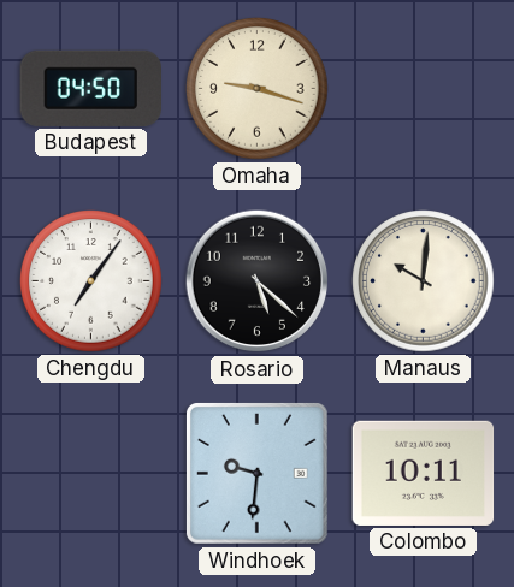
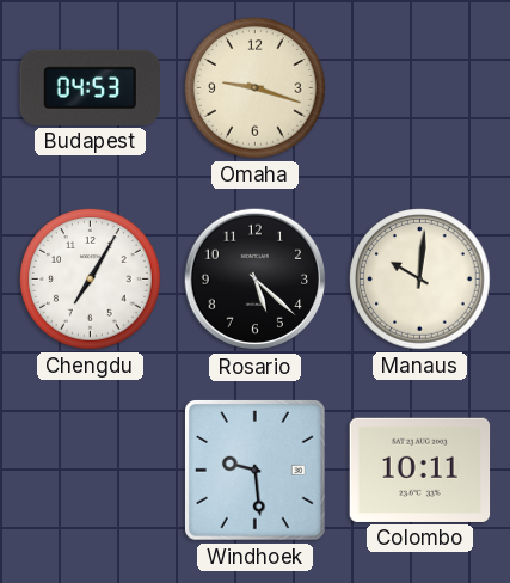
Budapest: 04:50 -> 04:53 (90, 87)
Chengdu: 7:06 -> 7:05 (91, 280)
Windhoek: 9:31 -> 9:29 (254, 470)
